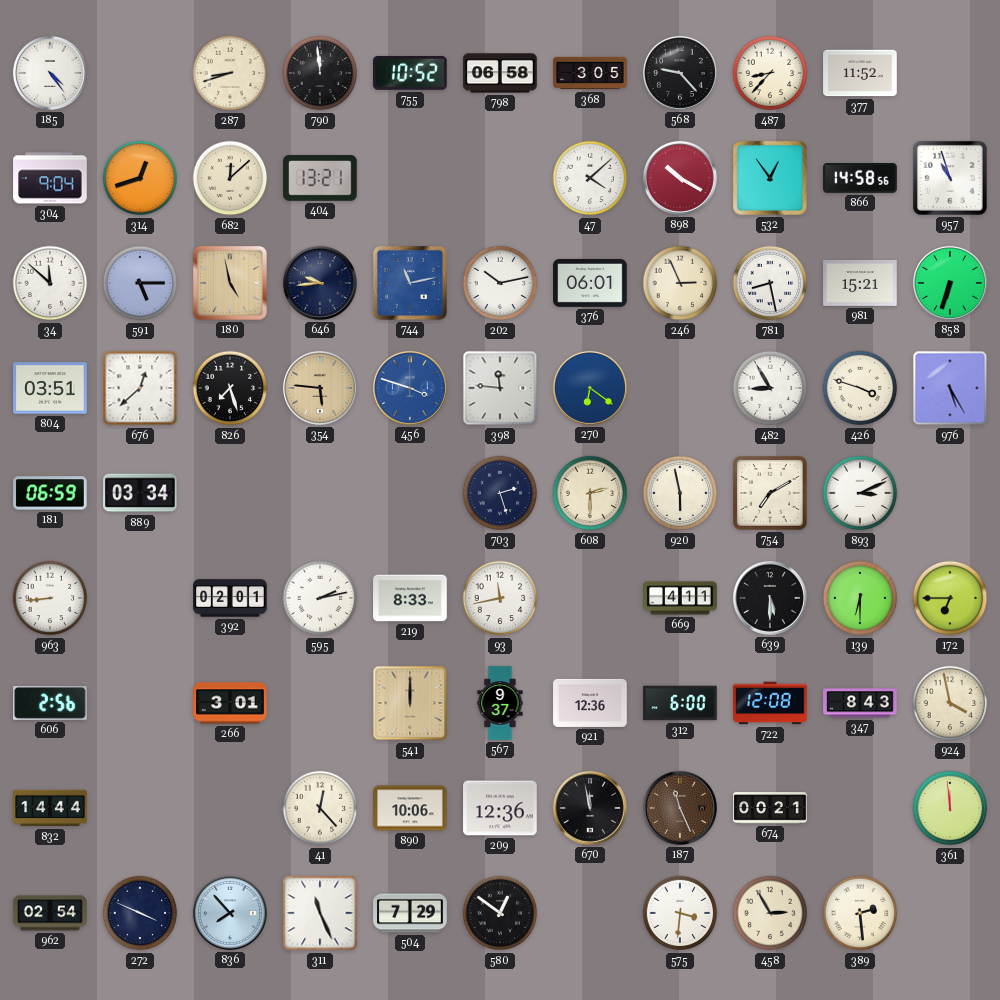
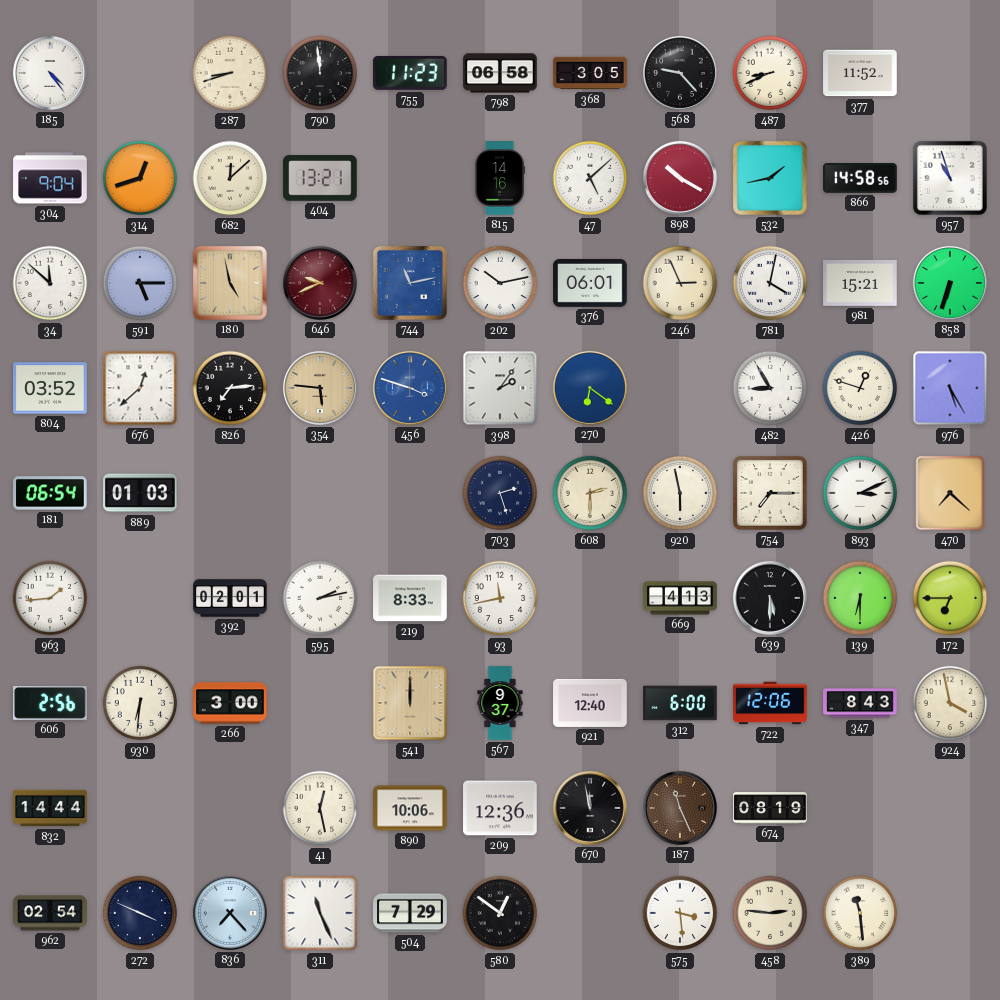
755: 10:52 -> 11:23 (410, 73)
487: 8:37 -> 8:41 (770, 73)
815: none -> 14:16 (500, 178)
47: 4:08 -> 5:08 (590, 178)
532: 12:54 -> 1:43 (770, 178)
646: 9:44 -> 9:41 (320, 283)
646 dial: navy -> burgundy (320, 283)
781: 8:28 -> 4:02 (770, 283)
804: 03:51 -> 03:52 (50, 388)
826: 7:27 -> 7:14 (230, 388)
398: 11:46 -> 2:06 (500, 388)
426: 3:48 -> 12:48 (860, 388)
181: 06:59 -> 06:54 (50, 493)
889: 03:34 -> 01:03 (140, 493)
754: 7:10 -> 7:15 (771, 494)
470: none -> 7:22 (950, 493)
963: 8:44 -> 1:44 (50, 598)
669: 4:11 -> 4:13 (680, 598)
930: none -> 6:31 (140, 703)
266: 3:01 -> 3:00 (230, 703)
921: 12:36 -> 12:40 (590, 703)
722: 12:08 -> 12:06 (770, 703)
41: 12:23 -> 12:28 (320, 808)
674: 00:21 -> 08:19 (770, 808)
361: 11:59 -> none (950, 808)
836: 7:53 -> 7:23 (230, 913)
575: 3:31 -> 3:29 (680, 913)
458: 2:55 -> 2:46 (770, 913)
389: 2:29 -> 11:29 (860, 913)
